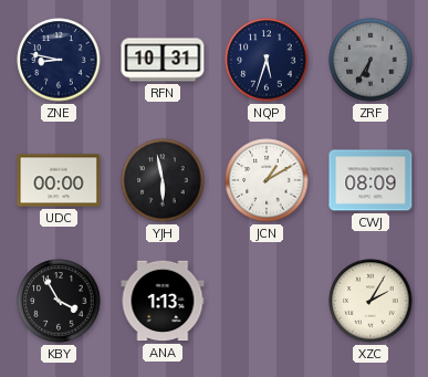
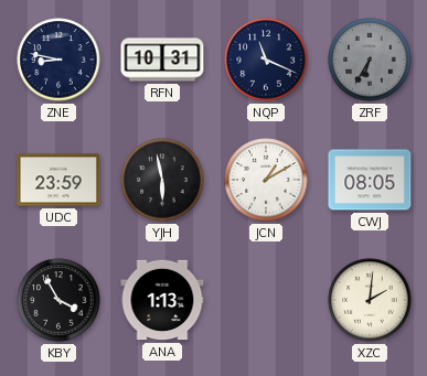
NQP: 5:33 -> 11:19 (266, 60)
UDC: 00:00 -> 23:59 (58, 180)
CWJ: 08:09 -> 08:05 (370, 180)
XZC: 2:05 -> 2:01 (370, 300)
